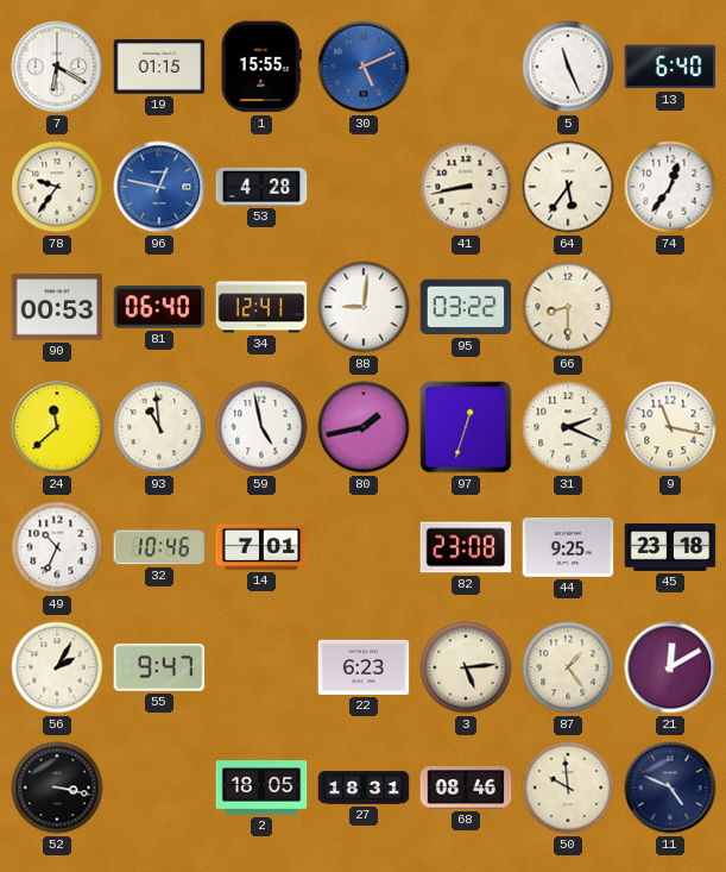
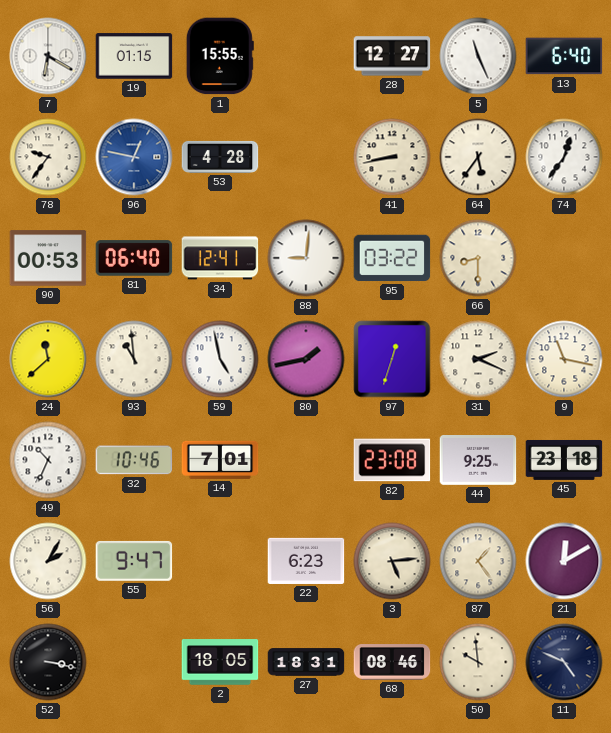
30: 5:11 -> none (364, 67)
28: none -> 12:27 (392, 56)
